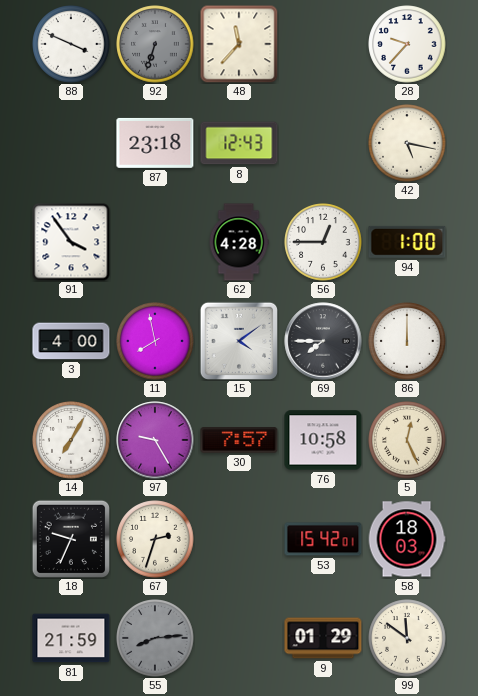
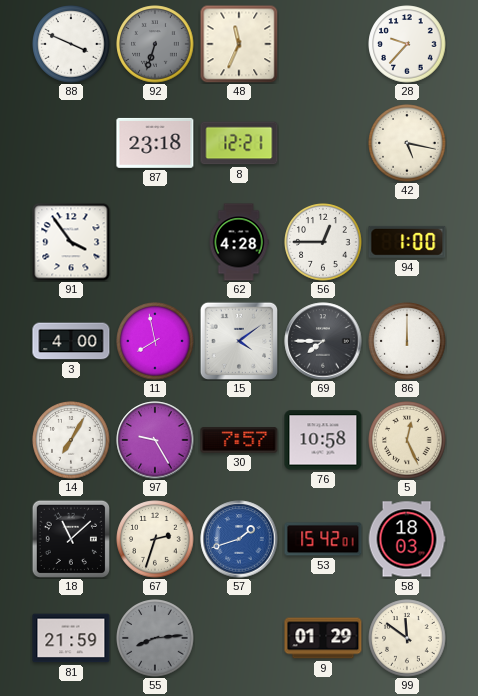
48: 11:37 -> 11:34 (239, 44)
8: 12:43 -> 12:21 (239, 143)
18: 9:34 -> 11:08 (70, 538)
57: none -> 1:42 (239, 539)
